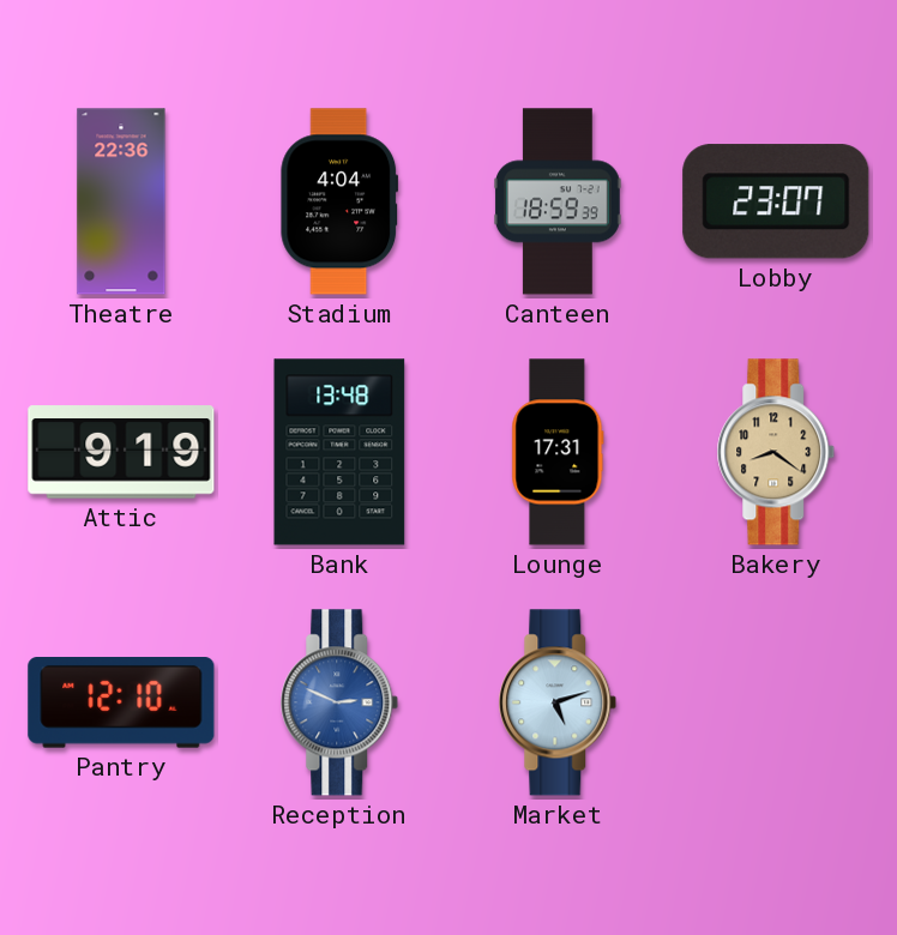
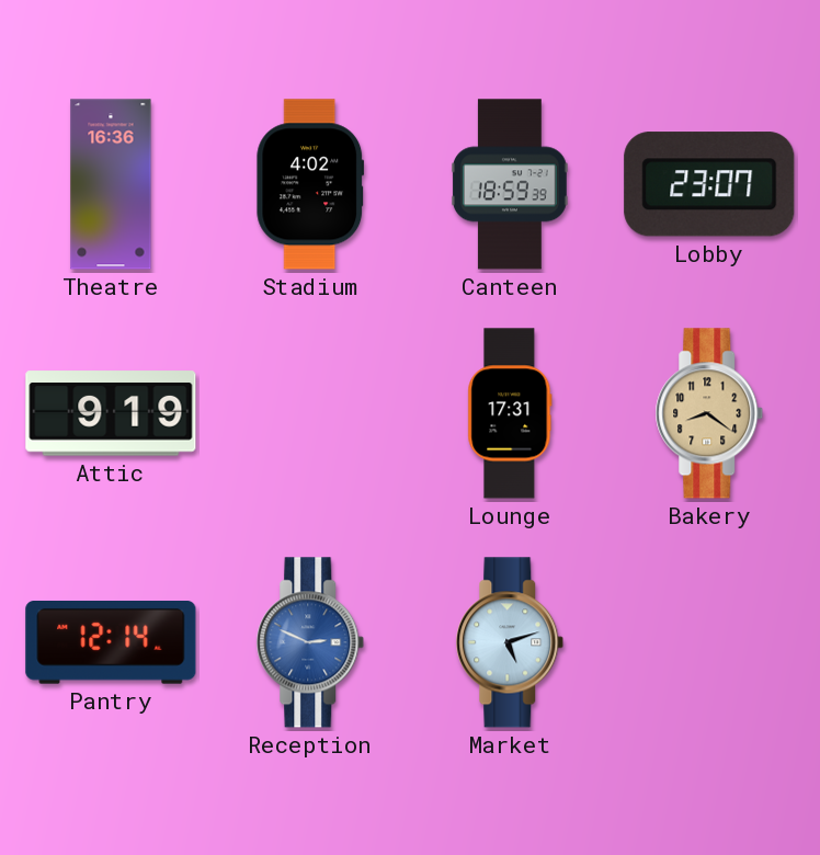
Theatre: 22:36 -> 16:36 (111, 184)
Stadium: 4:04 -> 4:02 (310, 184)
Bank: 13:48 -> none (339, 452)
Pantry: 12:10 -> 12:14 (111, 643)
